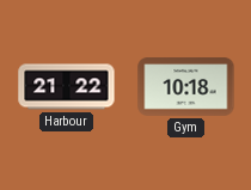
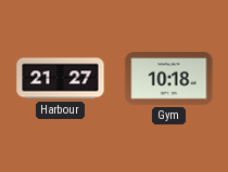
Harbour: 21:22 -> 21:27 (61, 79)
